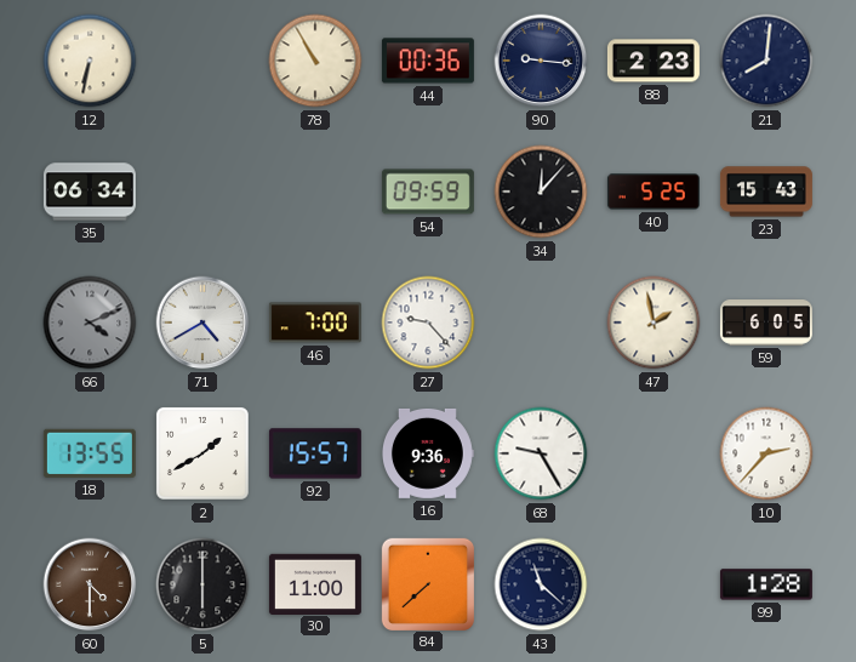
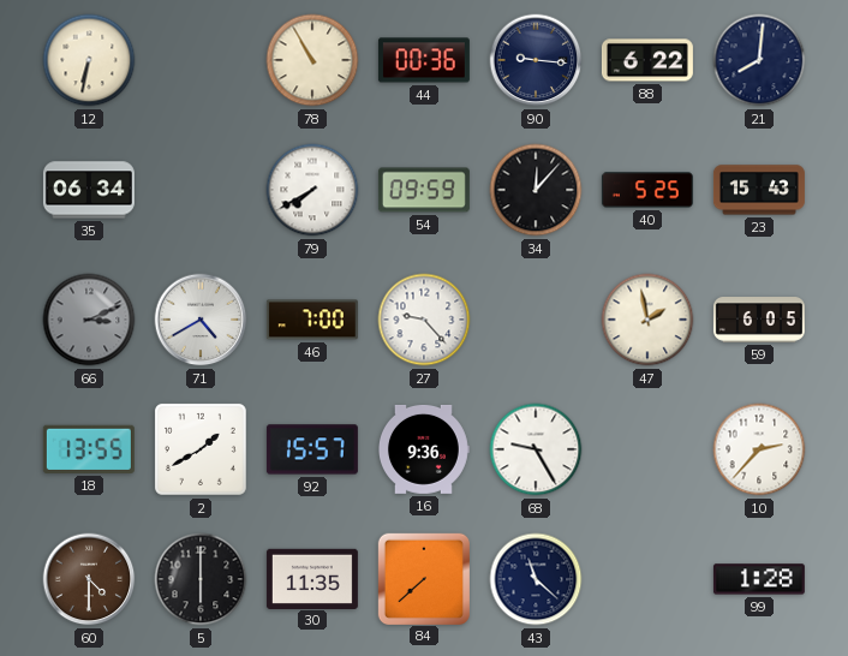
88: 2:23 -> 6:22 (647, 60)
79: none -> 7:40 (312, 190)
66: 4:11 -> 3:11 (89, 320)
30: 11:00 -> 11:35 (312, 578)
